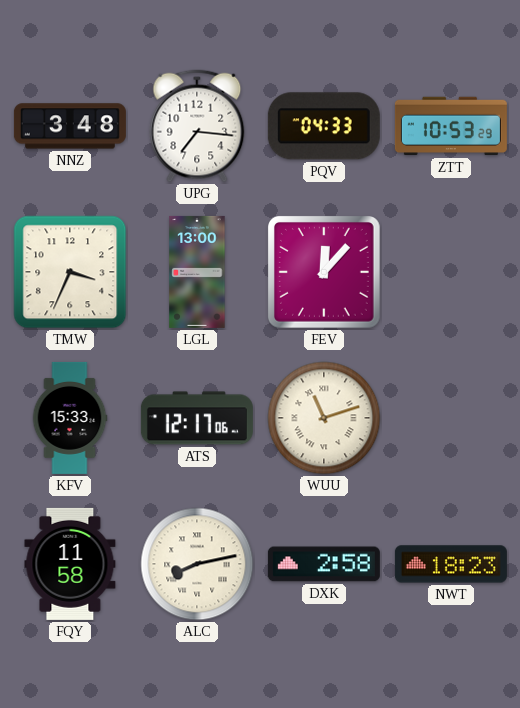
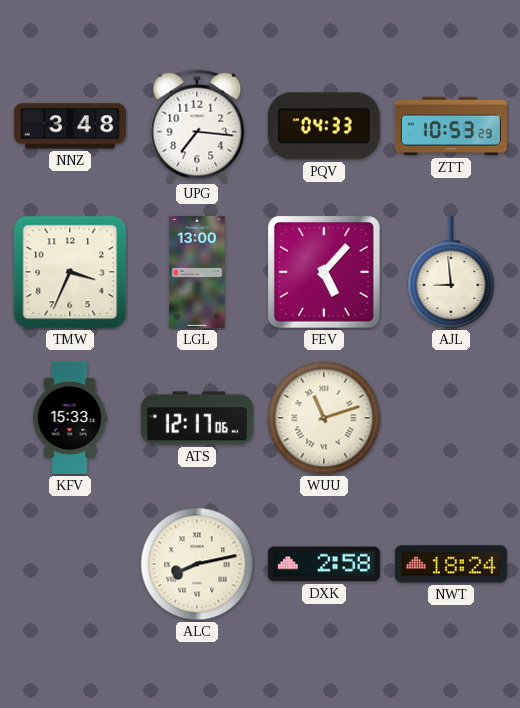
FEV: 12:07 -> 5:07 (325, 273)
AJL: none -> 8:59 (451, 272)
FQY: 11:58 -> none (70, 564)
NWT: 18:23 -> 18:24 (451, 564)
